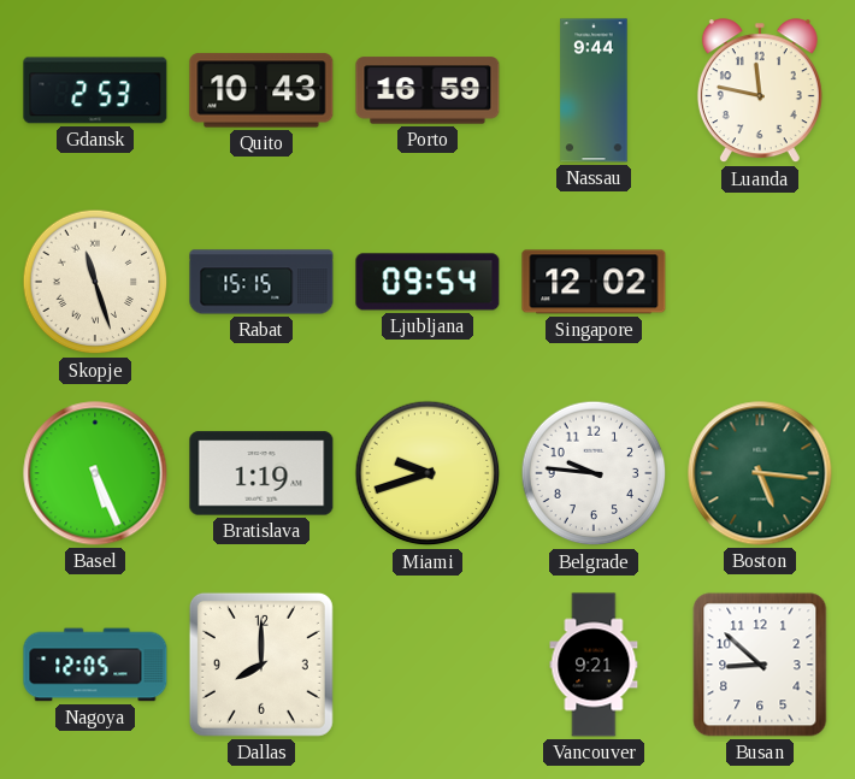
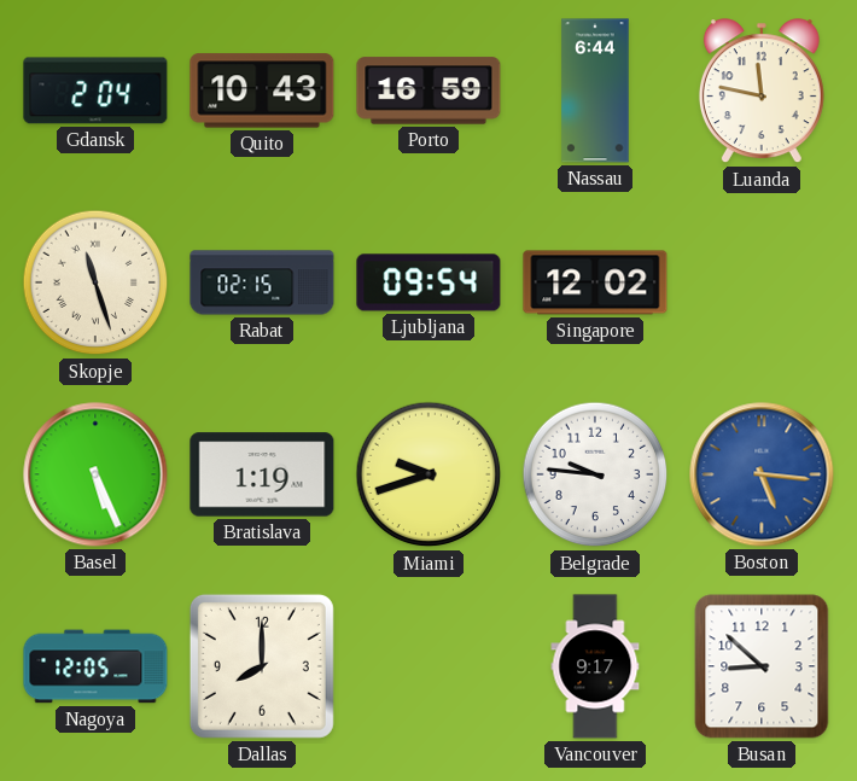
Gdansk: 2:53 -> 2:04 (95, 91)
Nassau: 9:44 -> 6:44 (595, 91)
Rabat: 15:15 -> 02:15 (262, 282)
Boston dial: green -> blue (762, 474)
Vancouver: 9:21 -> 9:17 (595, 666)
